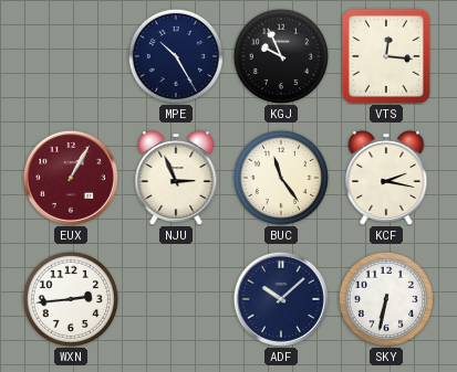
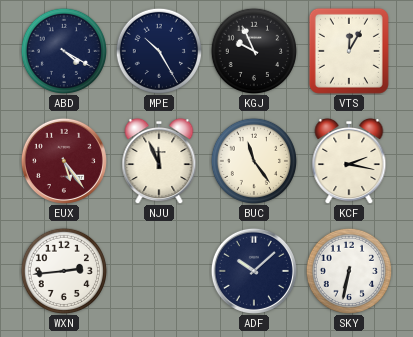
ABD: none -> 4:20 (63, 50)
VTS: 12:16 -> 12:05 (349, 51)
EUX: 1:05 -> 5:24 (64, 161)
NJU: 2:56 -> 11:56 (159, 161)
